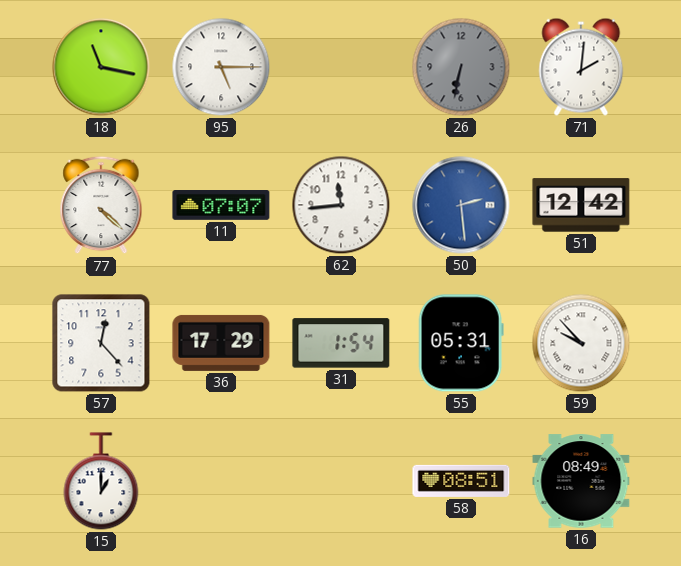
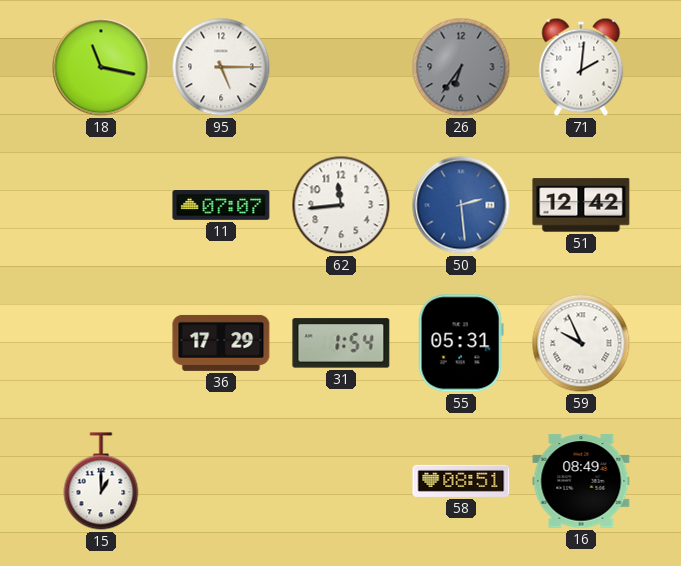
26: 6:32 -> 6:36 (461, 67)
77: 4:22 -> none (101, 205)
57: 12:23 -> none (101, 343)
59: 9:53 -> 9:56 (581, 343)
